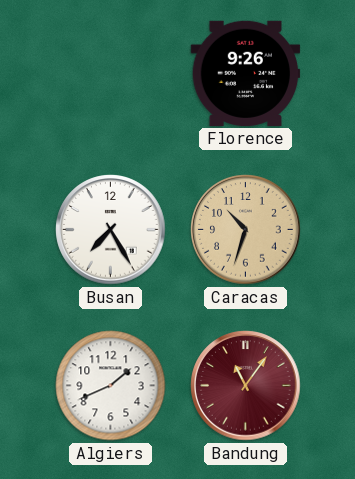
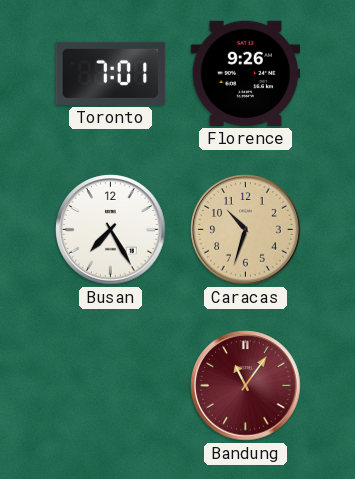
Toronto: none -> 7:01 (111, 73)
Algiers: 1:41 -> none (111, 386)
